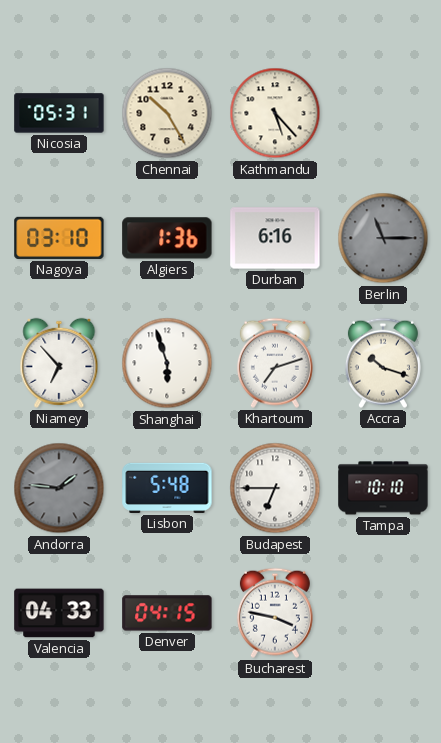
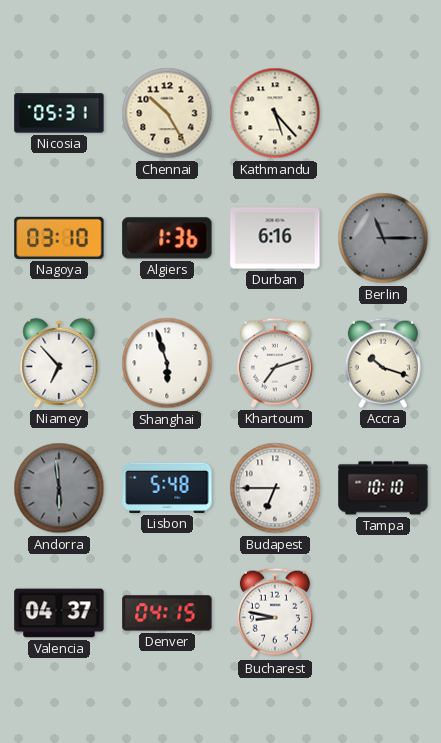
Andorra: 1:46 -> 5:59 (59, 488)
Valencia: 04:33 -> 04:37 (59, 613)
Bucharest: 3:47 -> 8:47 (275, 613)
